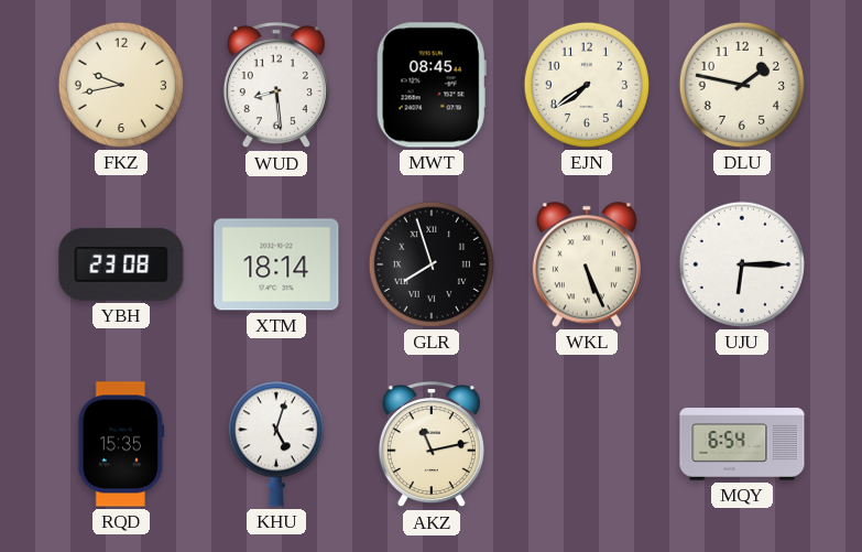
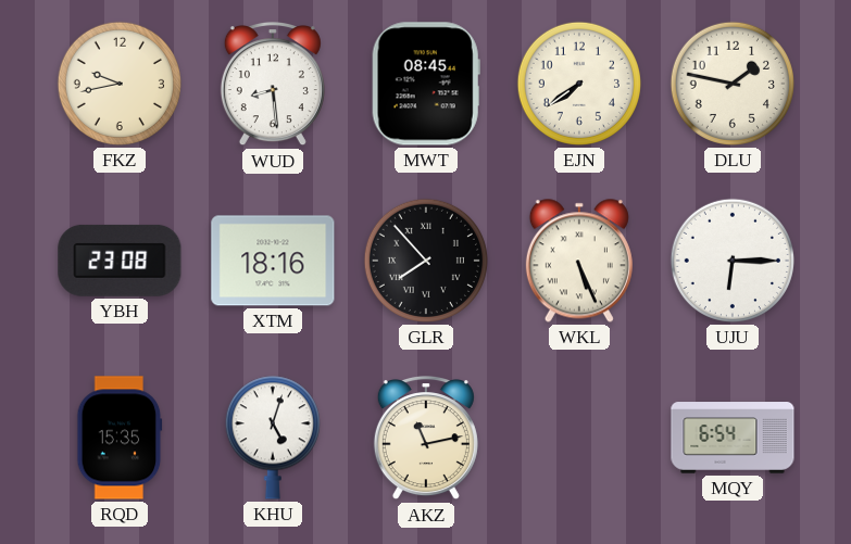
XTM: 18:14 -> 18:16 (273, 261)
GLR: 7:57 -> 7:53 (426, 261)
